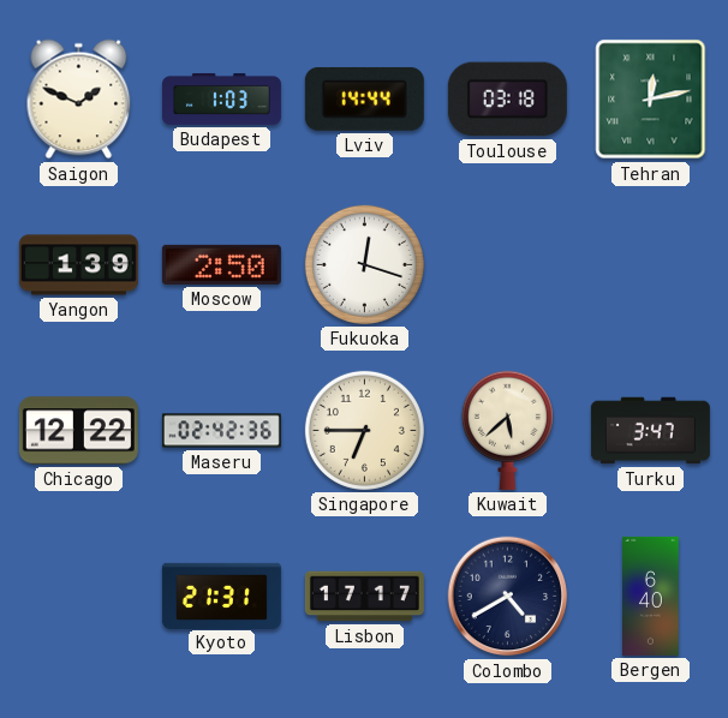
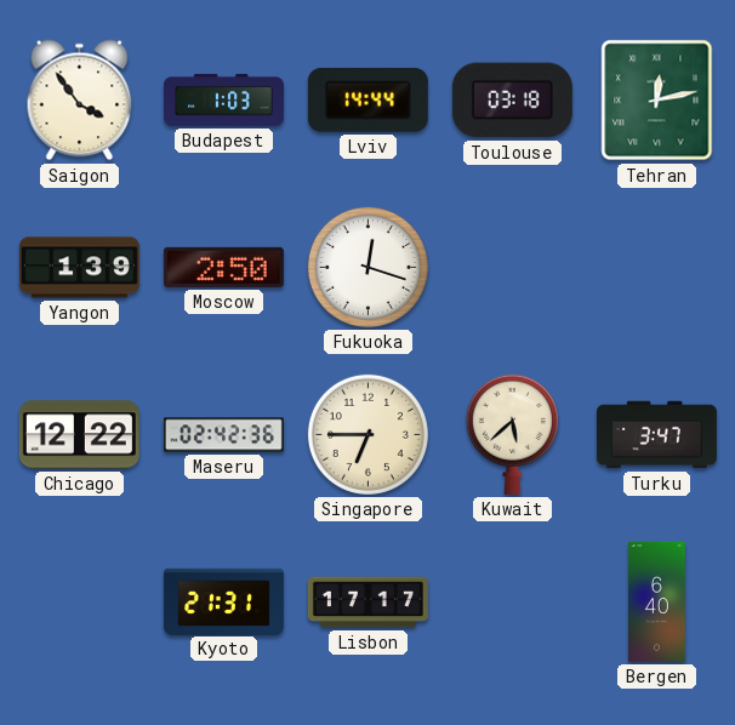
Saigon: 1:49 -> 3:54 (80, 101)
Colombo: 4:40 -> none (508, 597)
